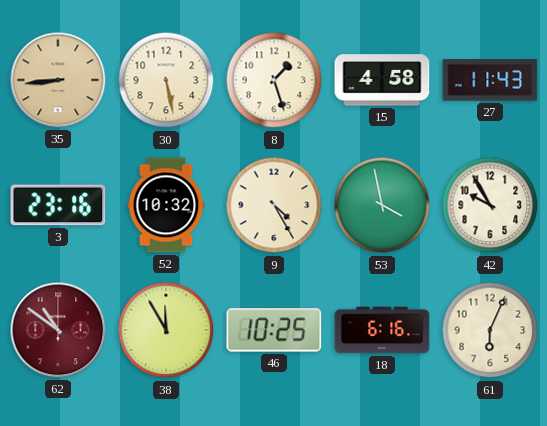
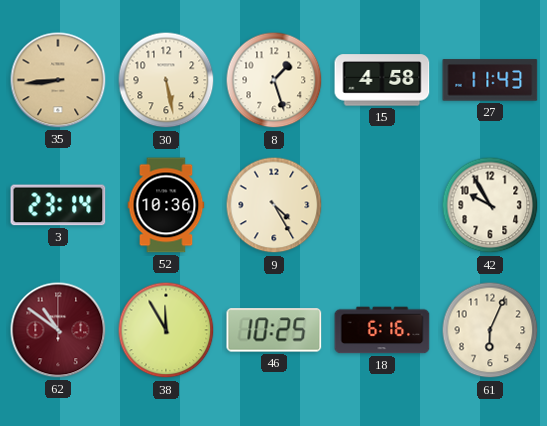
3: 23:16 -> 23:14 (58, 205)
52: 10:32 -> 10:36 (166, 205)
53: 3:58 -> none (382, 205)
